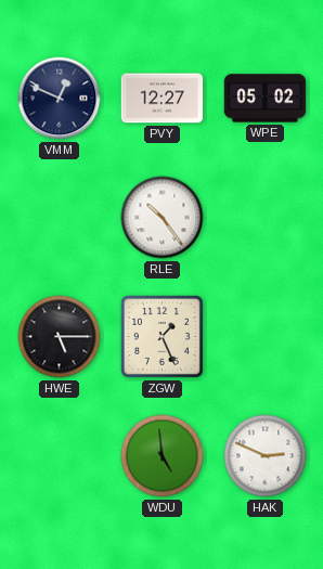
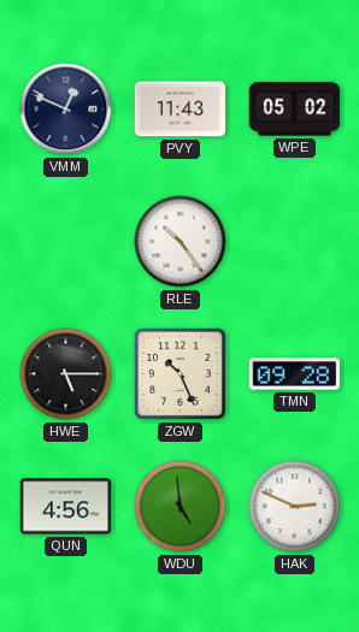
PVY: 12:27 -> 11:43 (181, 110)
ZGW: 1:26 -> 10:26 (179, 373)
TMN: none -> 09:28 (295, 374)
QUN: none -> 4:56 (66, 507)
